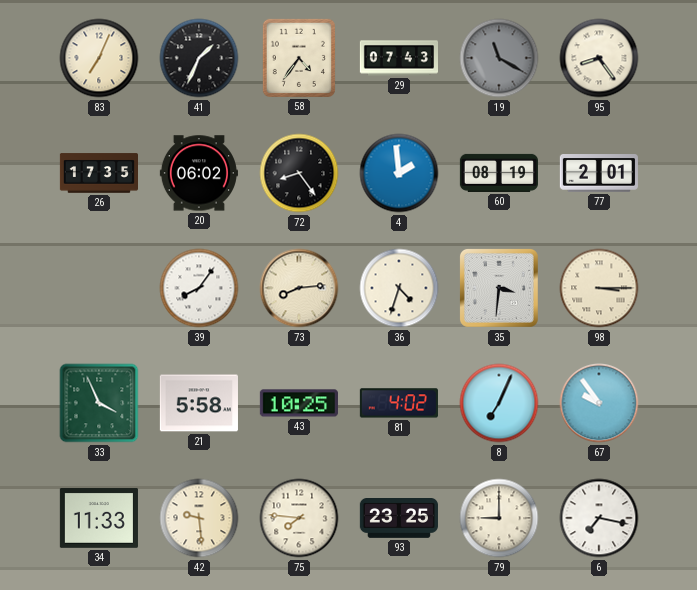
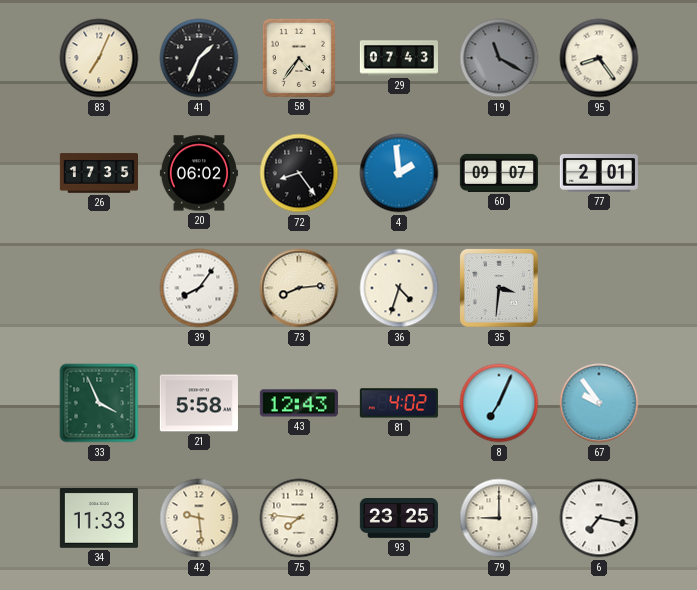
60: 08:19 -> 09:07 (498, 173)
98: 3:15 -> none (599, 288)
43: 10:25 -> 12:43 (299, 403)
